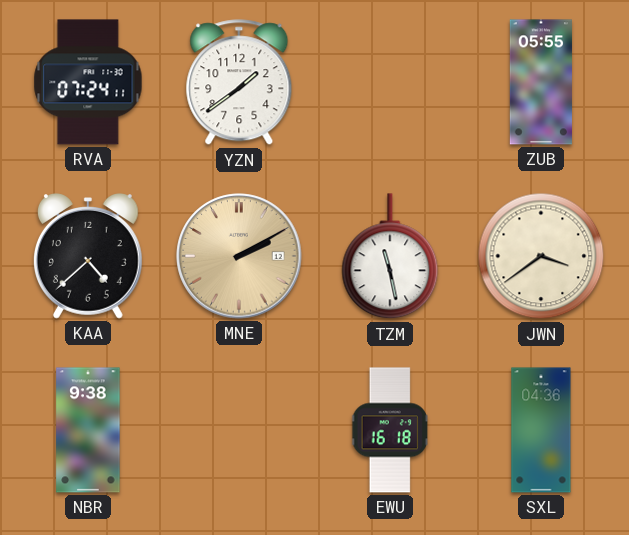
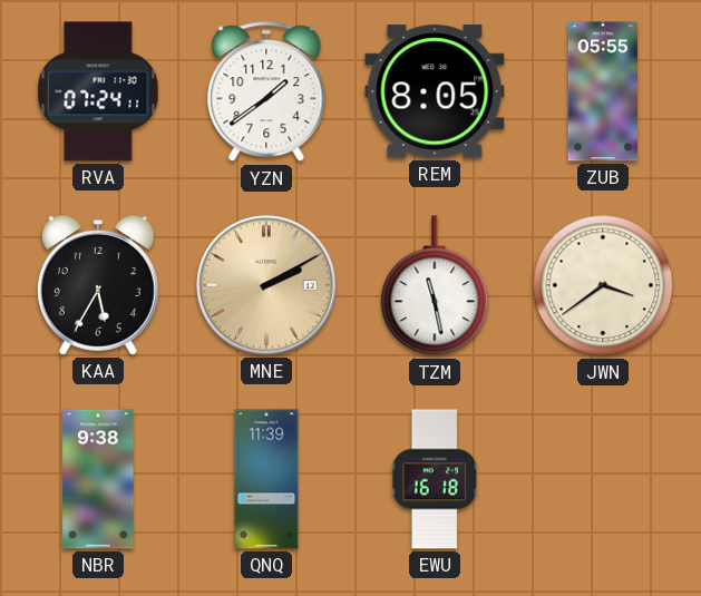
REM: none -> 8:05 (435, 91)
KAA: 4:38 -> 5:35 (98, 285)
QNQ: none -> 11:39 (266, 479)
SXL: 04:36 -> none (541, 430)
